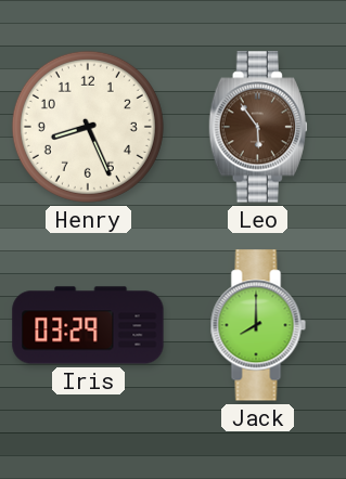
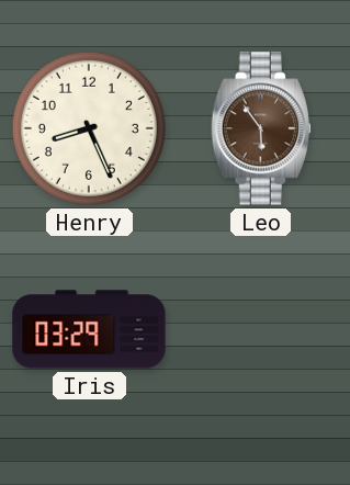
Jack: 8:00 -> none (258, 325)
